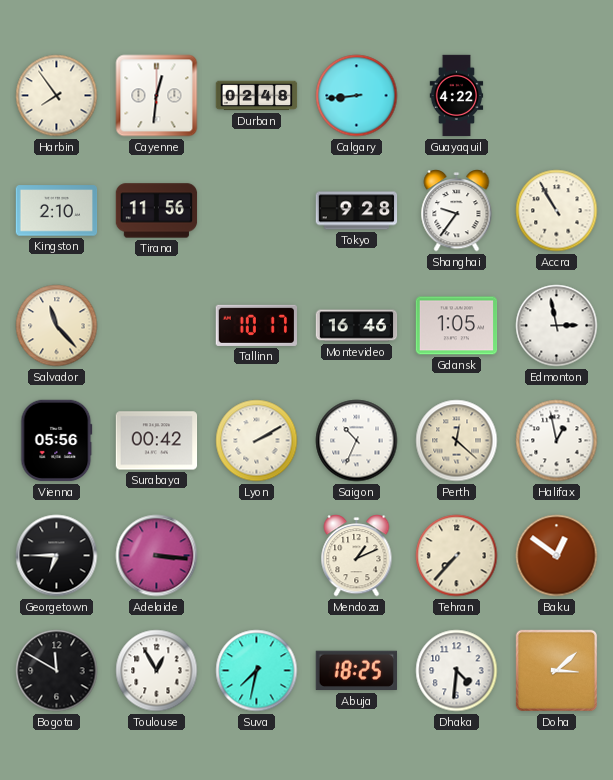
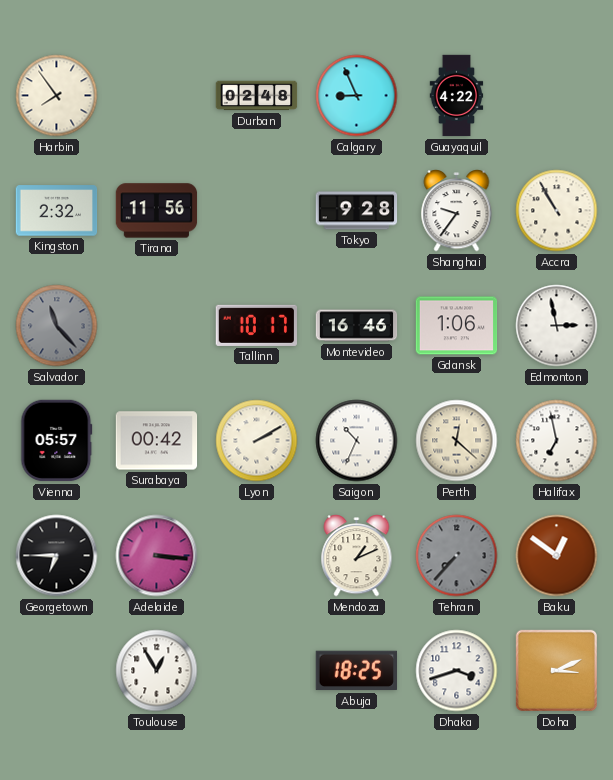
Cayenne: 12:31 -> none (157, 96)
Calgary: 8:44 -> 8:56 (357, 96)
Kingston: 2:10 -> 2:32 (57, 211)
Salvador dial: cream -> grey (57, 326)
Gdansk: 1:05 -> 1:06 (457, 326)
Vienna: 05:56 -> 05:57 (57, 441)
Halifax: 12:58 -> 6:58 (557, 441)
Tehran dial: cream -> grey (457, 556)
Bogota: 11:50 -> none (57, 671)
Suva: 7:32 -> none (257, 671)
Dhaka: 4:31 -> 3:42 (457, 671)
Doha: 3:08 -> 3:11 (556, 670)
